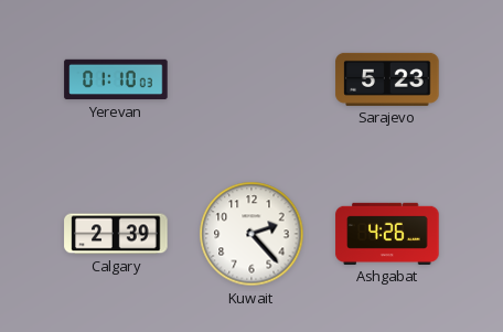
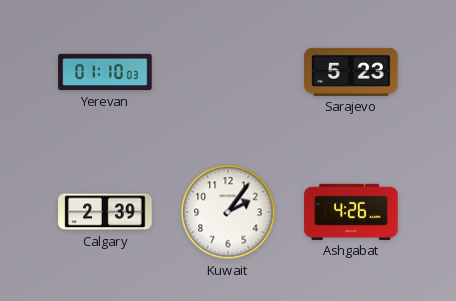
Kuwait: 2:23 -> 2:06 (228, 212)
